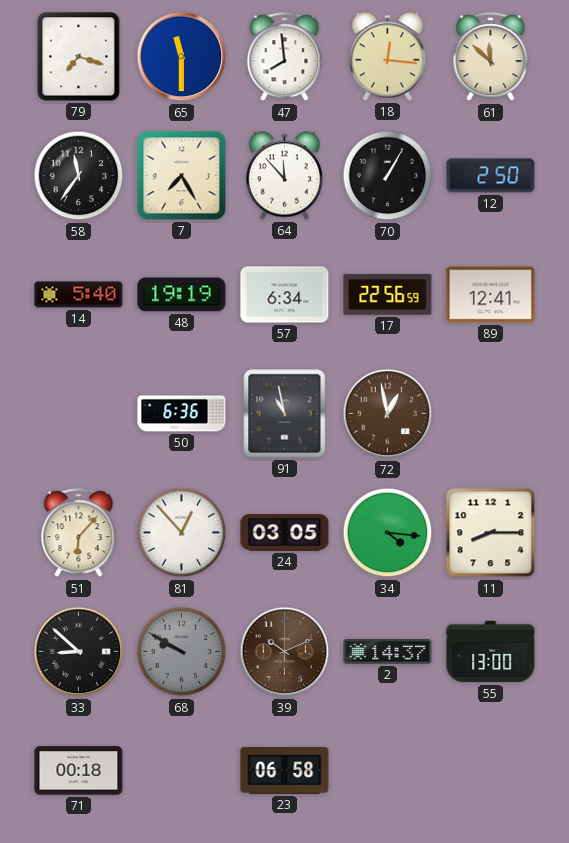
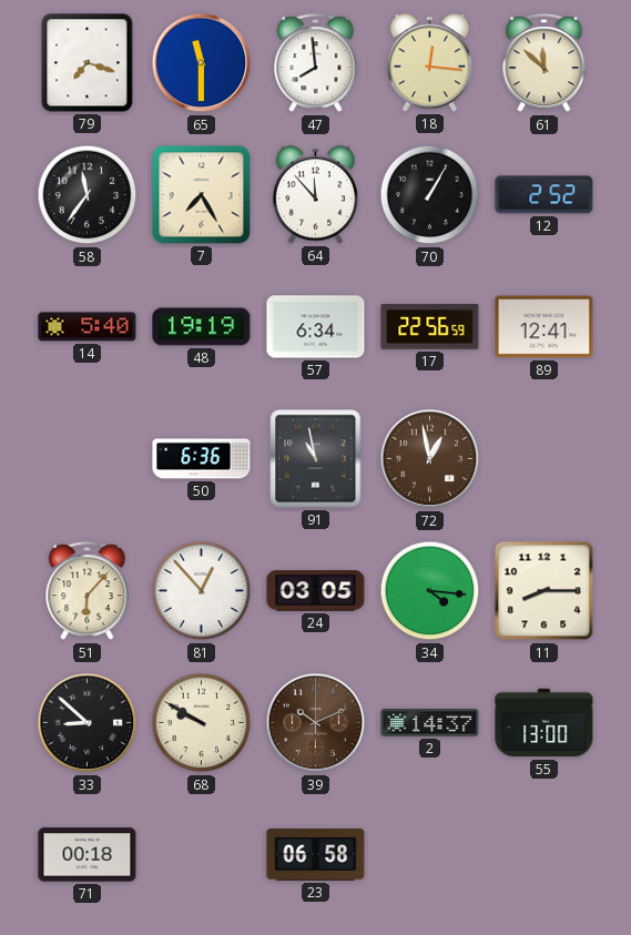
12: 2:50 -> 2:52 (545, 195)
68 dial: grey -> cream (202, 723)
